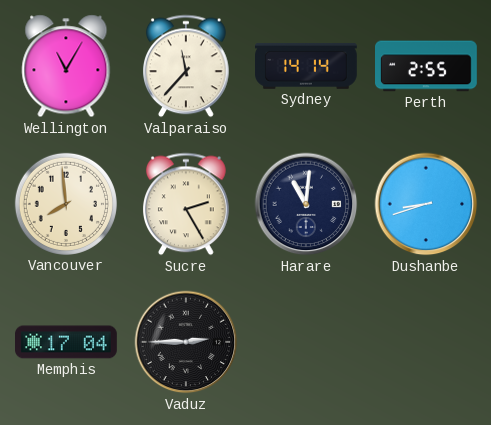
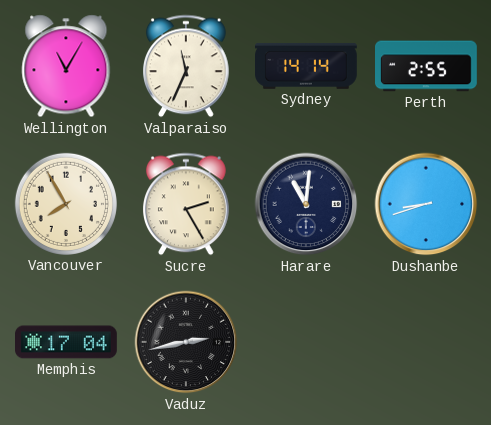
Valparaiso: 11:37 -> 11:34 (187, 66)
Vancouver: 7:59 -> 7:55 (66, 204)
Vaduz: 2:45 -> 2:43 (186, 342)
